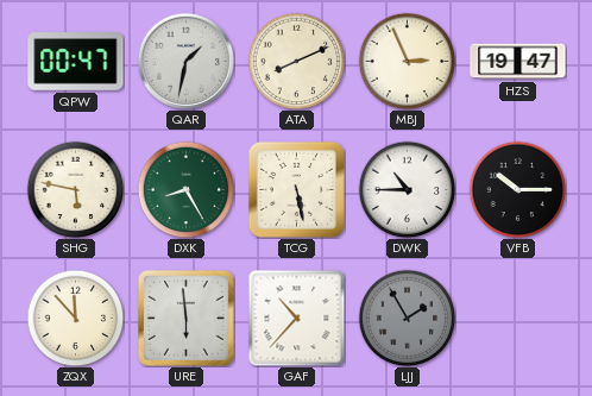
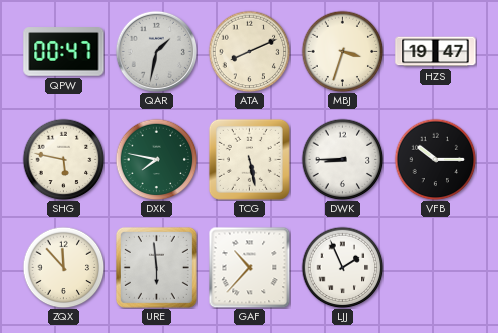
MBJ: 2:56 -> 3:33 (342, 51)
DXK: 8:25 -> 7:47 (156, 159)
DWK: 10:45 -> 8:45 (342, 159)
LJJ: 1:55 -> 1:56 (342, 267)
LJJ dial: grey -> white (342, 267)
